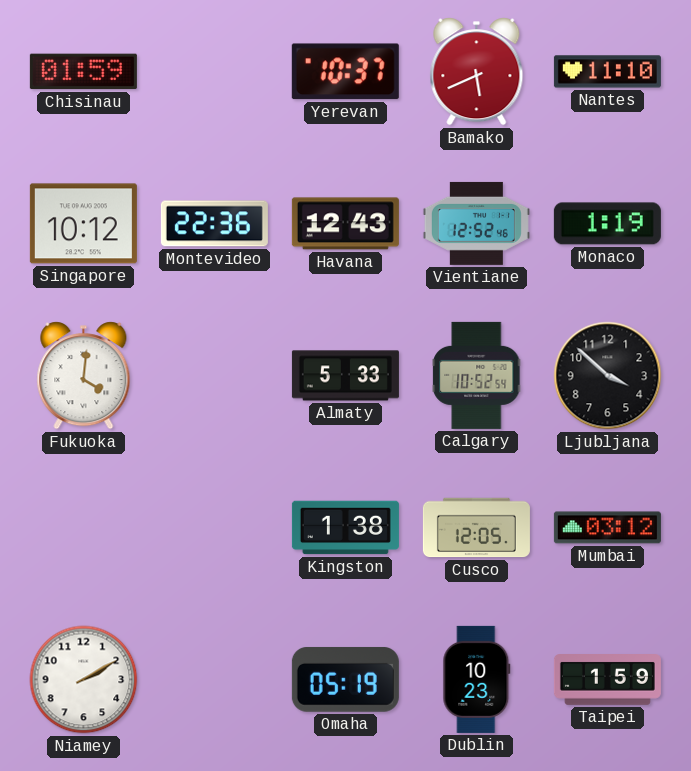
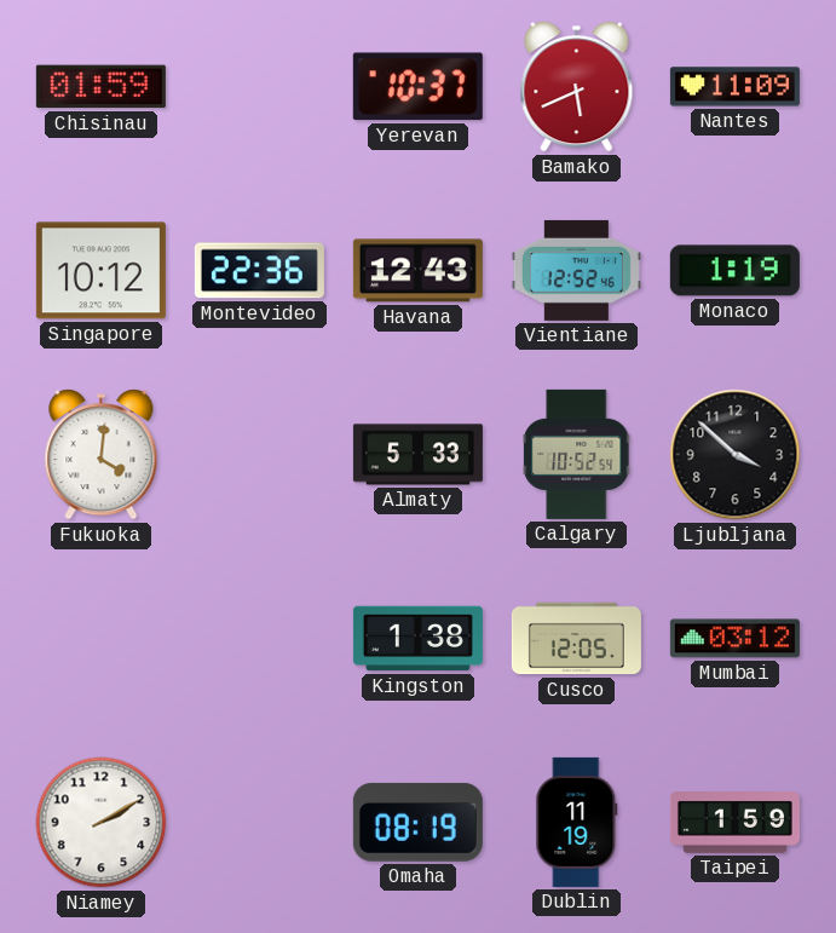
Nantes: 11:10 -> 11:09 (734, 87)
Omaha: 05:19 -> 08:19 (417, 822)
Dublin: 10:23 -> 11:19 (577, 822)
